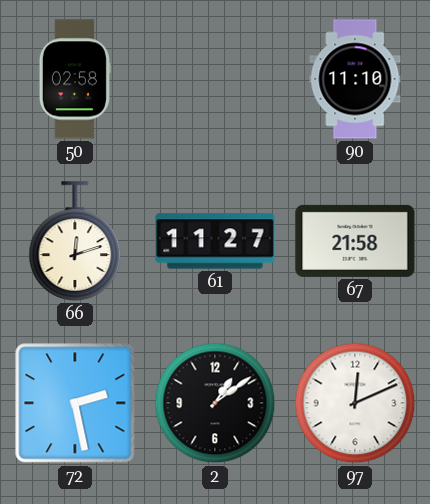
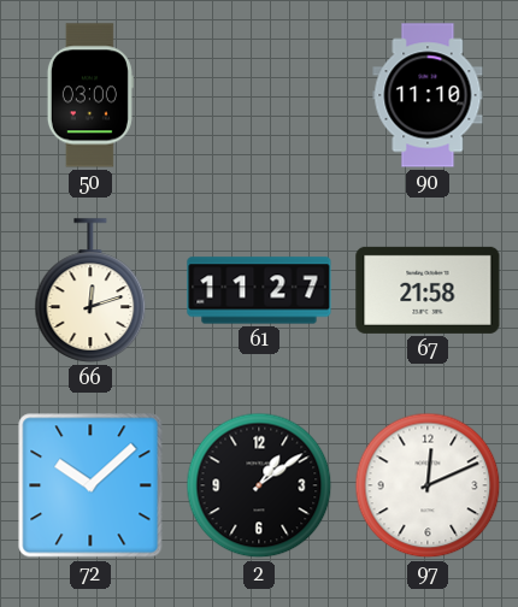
50: 02:58 -> 03:00 (90, 95)
72: 2:28 -> 10:08 (90, 485)
